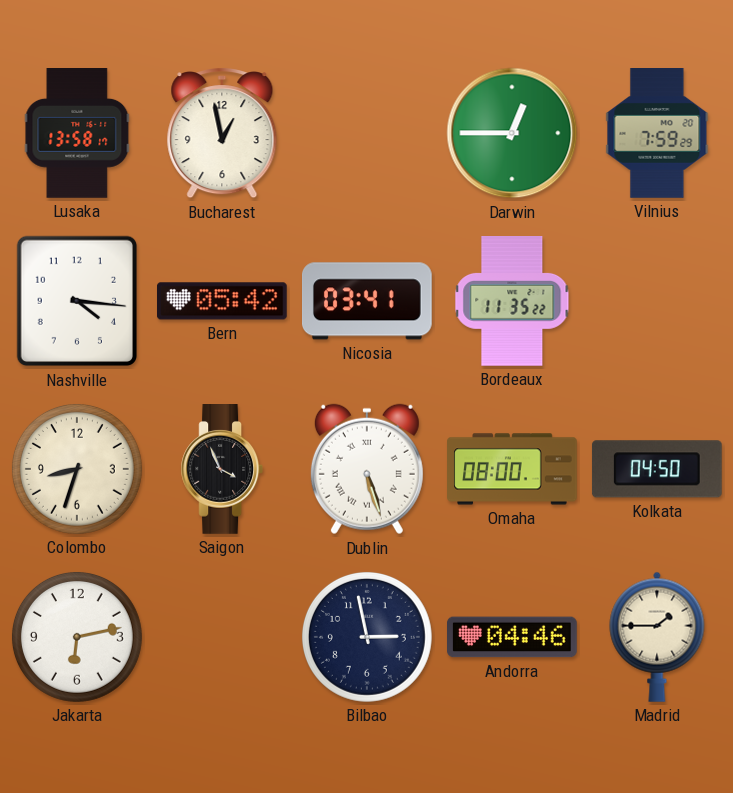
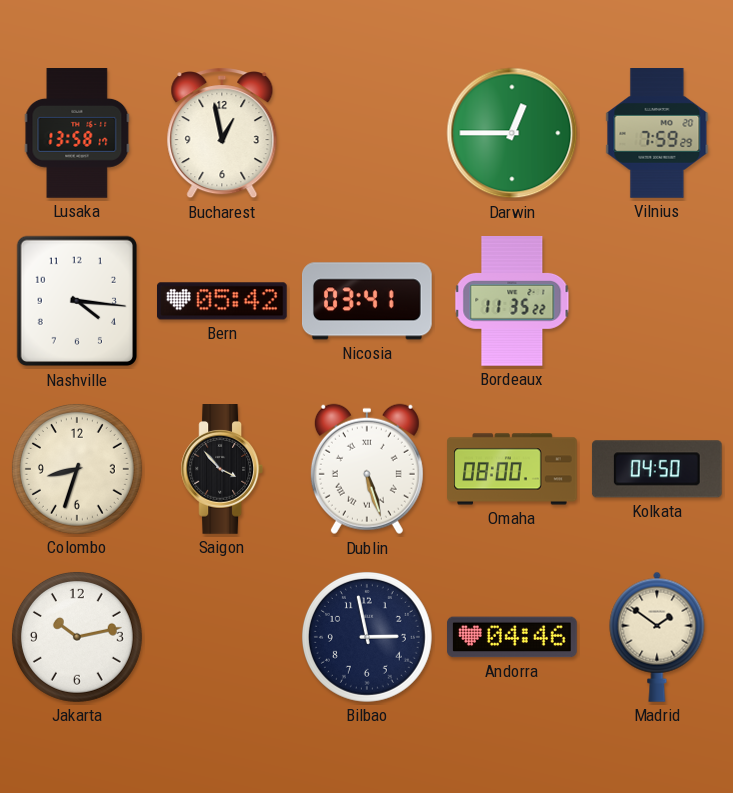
Saigon: 3:56 -> 3:53 (221, 470)
Jakarta: 6:13 -> 10:13 (77, 637)
Madrid: 1:45 -> 1:51 (657, 637)
